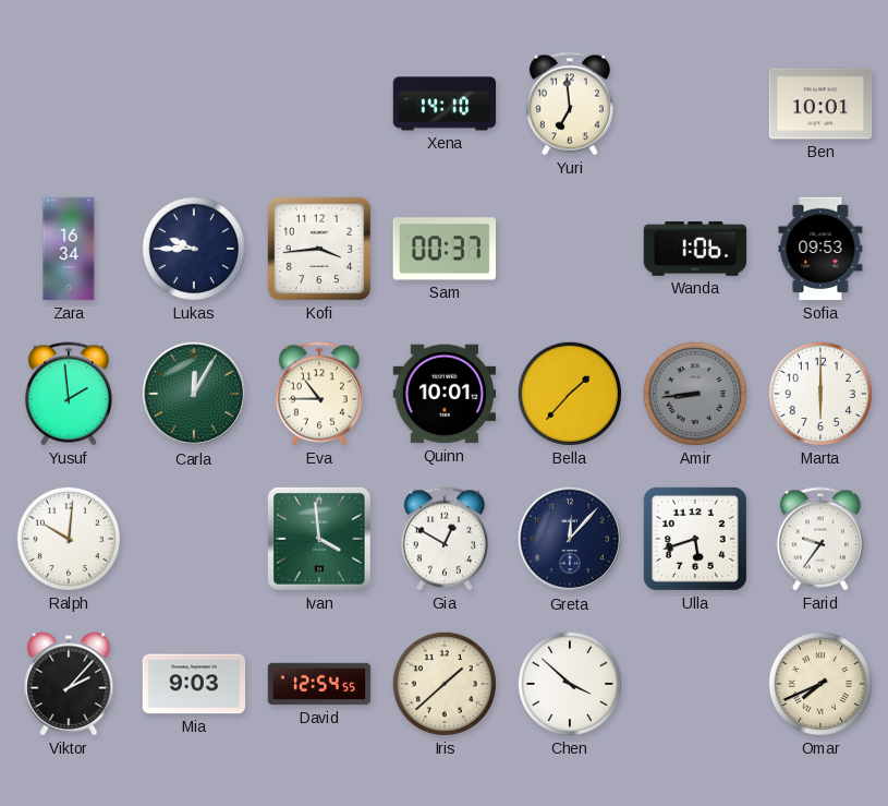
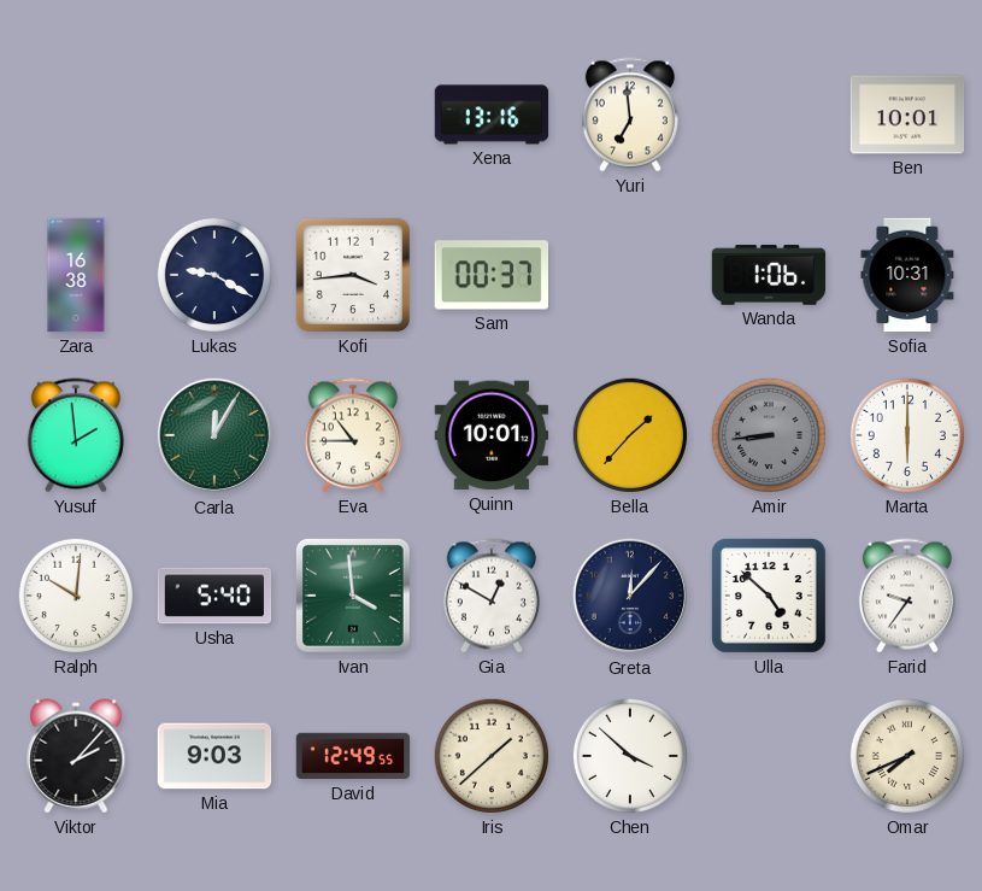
Xena: 14:10 -> 13:16 (492, 115)
Zara: 16:34 -> 16:38 (76, 275)
Lukas: 9:45 -> 9:20 (214, 275)
Sofia: 09:53 -> 10:31 (907, 275)
Usha: none -> 5:40 (214, 596)
Ulla: 5:42 -> 4:52 (769, 596)
David: 12:54 -> 12:49 (353, 756)
